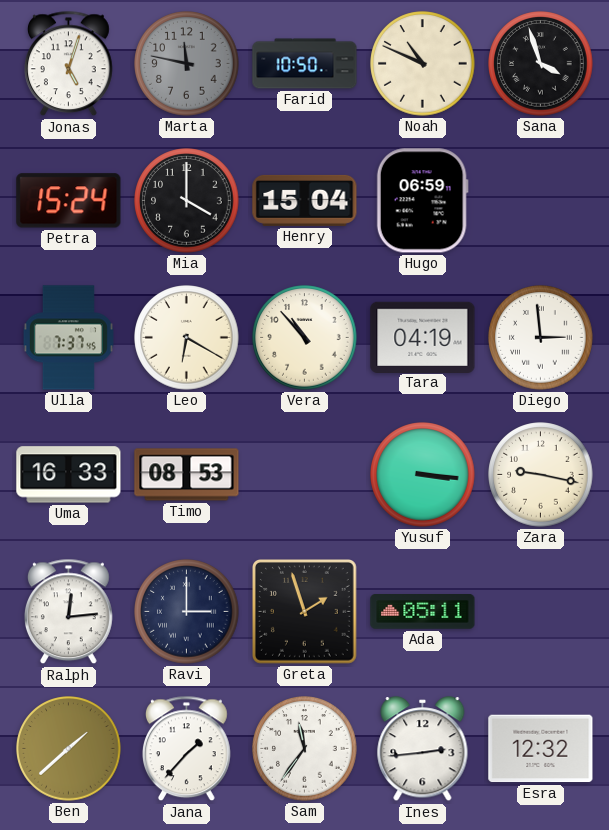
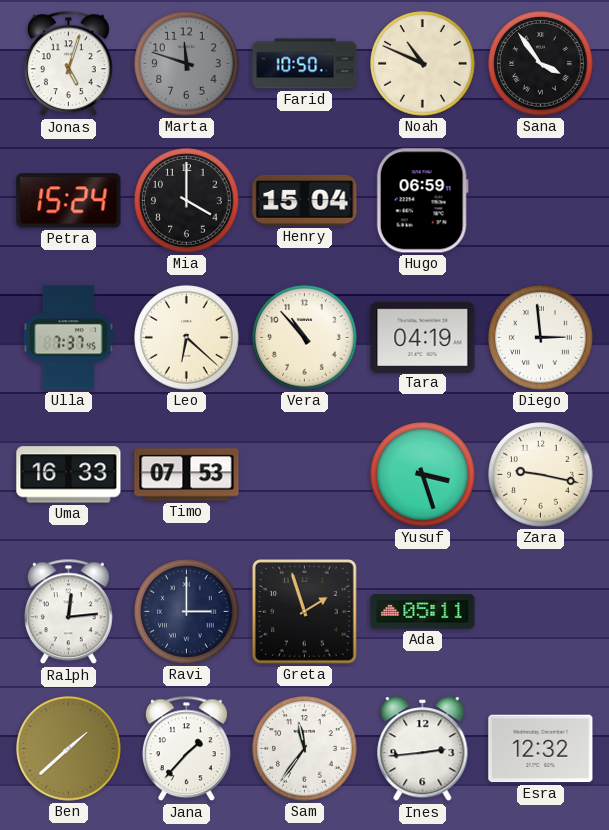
Marta: 11:47 -> 11:48 (187, 64)
Sana: 3:57 -> 3:54 (541, 64)
Leo: 6:20 -> 6:22 (187, 338)
Timo: 08:53 -> 07:53 (187, 475)
Yusuf: 3:16 -> 3:27 (423, 475)
